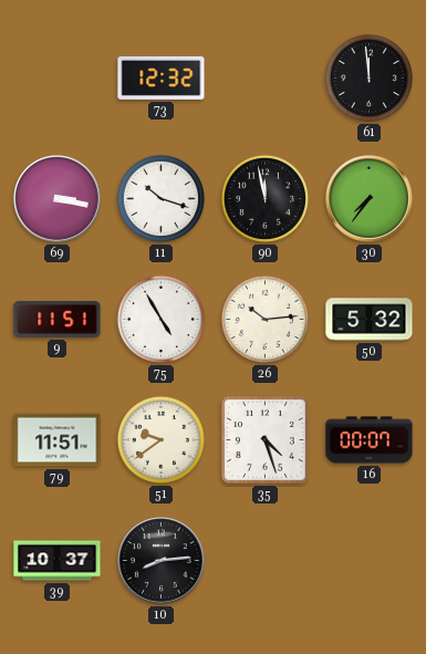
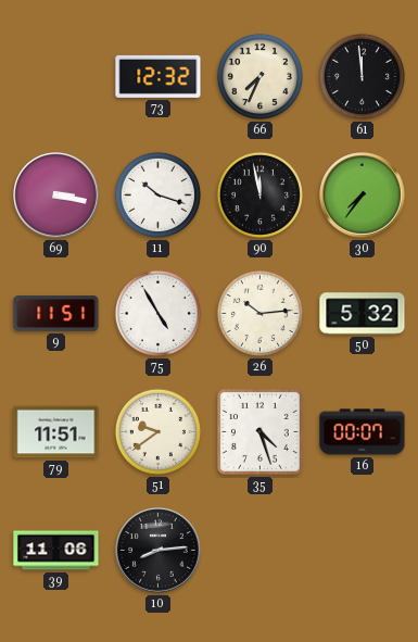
66: none -> 7:34 (259, 76)
39: 10:37 -> 11:06 (56, 551)
